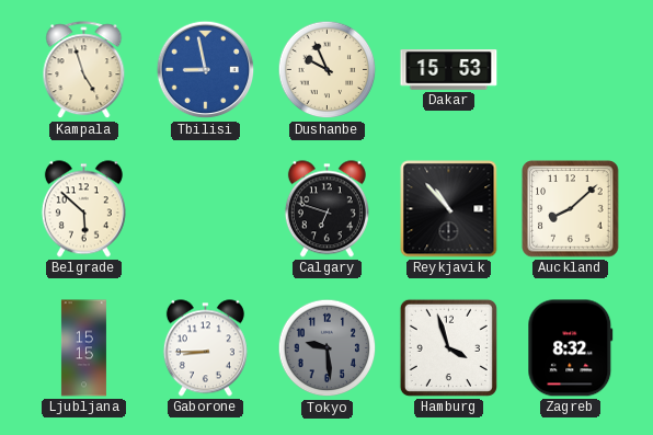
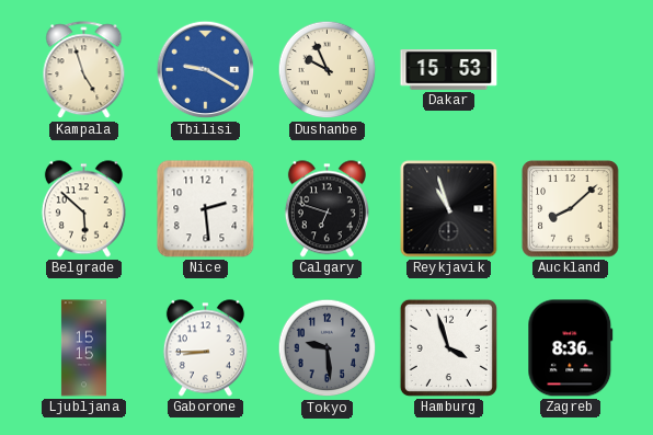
Tbilisi: 8:58 -> 9:20 (206, 70)
Nice: none -> 2:29 (206, 209)
Reykjavik: 10:53 -> 10:57 (449, 209)
Zagreb: 8:32 -> 8:36 (571, 348)
